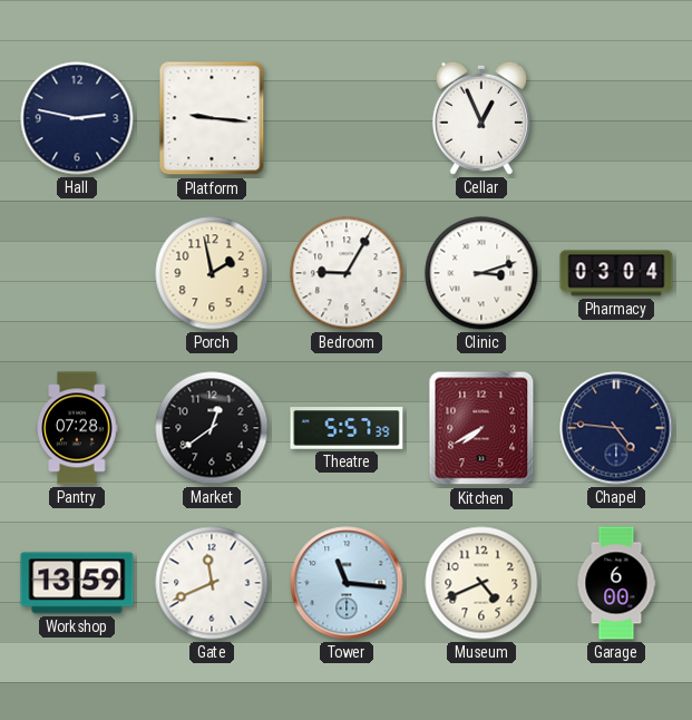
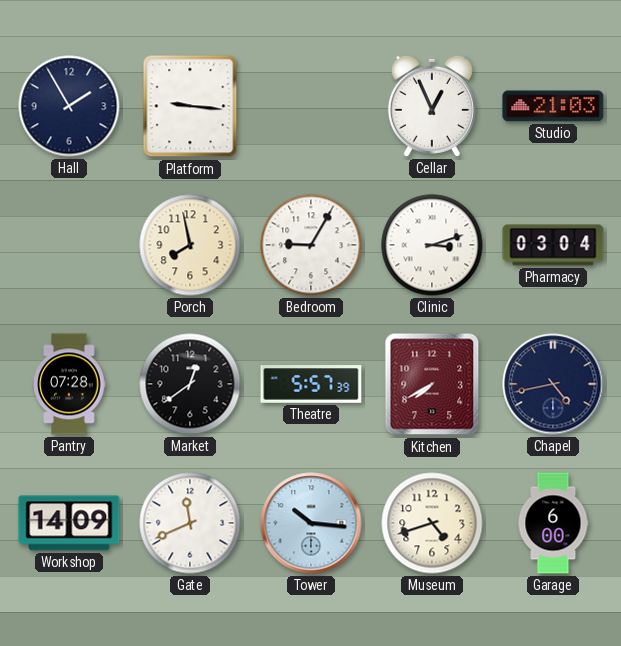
Hall: 2:47 -> 1:55 (69, 106)
Studio: none -> 21:03 (553, 106)
Porch: 1:58 -> 7:58 (190, 245)
Chapel: 4:46 -> 4:43 (553, 384)
Workshop: 13:59 -> 14:09 (69, 523)
Tower: 11:16 -> 10:16 (311, 523)
Museum: 4:41 -> 4:42 (432, 523)
